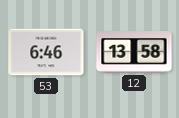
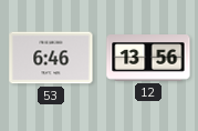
12: 13:58 -> 13:56 (148, 58)
